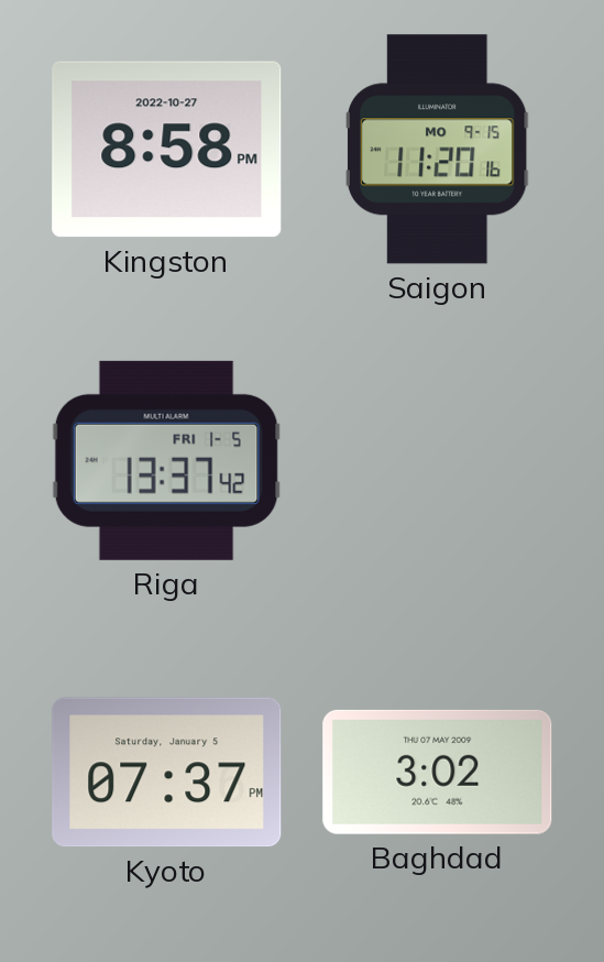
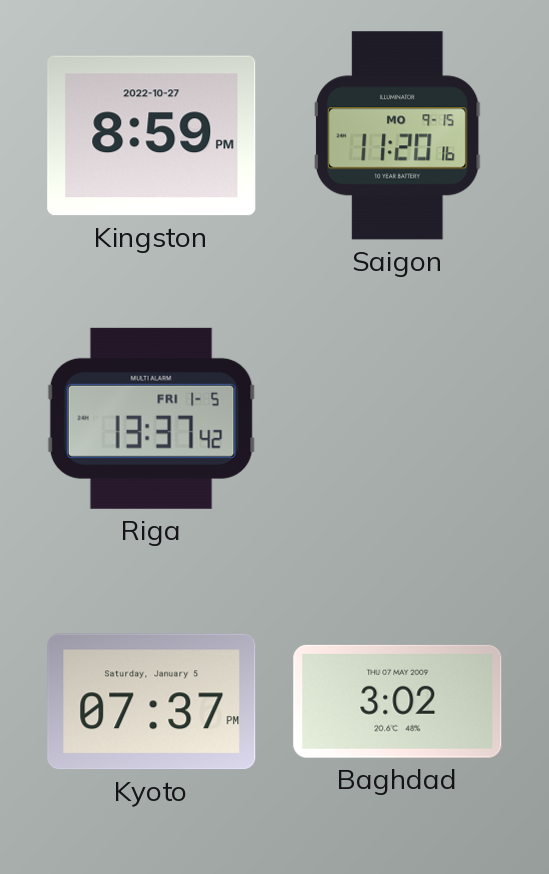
Kingston: 8:58 -> 8:59 (152, 136)
